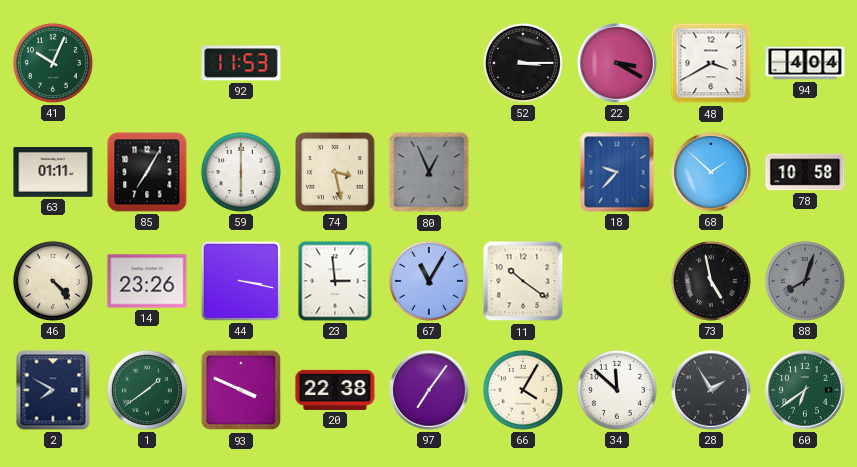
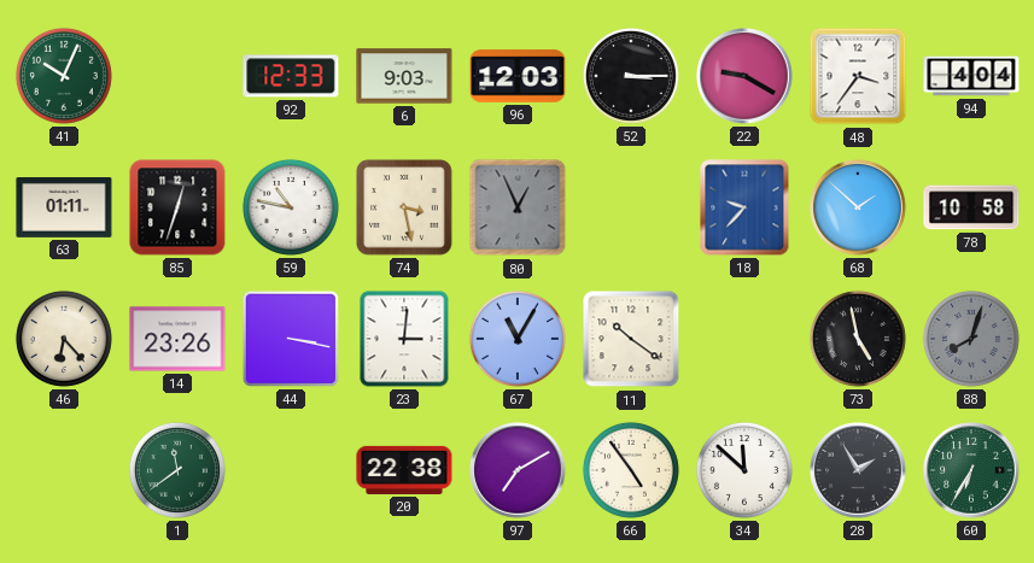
92: 11:53 -> 12:33 (291, 76)
6: none -> 9:03 (404, 76)
96: none -> 12:03 (518, 76)
22: 3:20 -> 9:20 (744, 76)
48: 3:40 -> 3:36 (858, 76)
85: 7:05 -> 12:33 (177, 207)
59: 6:00 -> 10:47 (291, 207)
46: 4:23 -> 6:23 (64, 339)
23: 2:59 -> 3:01 (404, 339)
2: 7:50 -> none (53, 390)
1: 1:39 -> 11:39 (177, 470)
93: 3:49 -> none (241, 390)
97: 7:06 -> 7:10 (518, 470)
66: 4:05 -> 4:54 (631, 470)
60: 6:39 -> 6:35 (971, 470)
